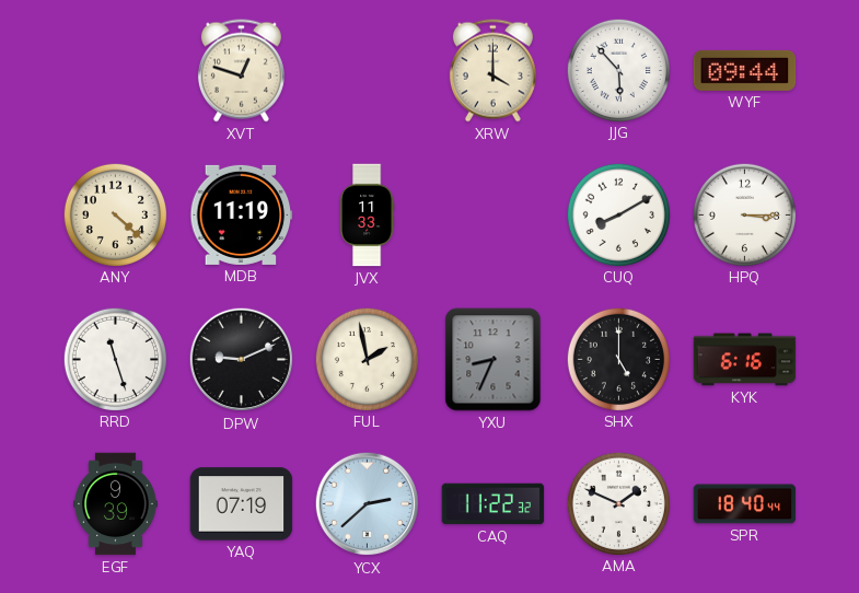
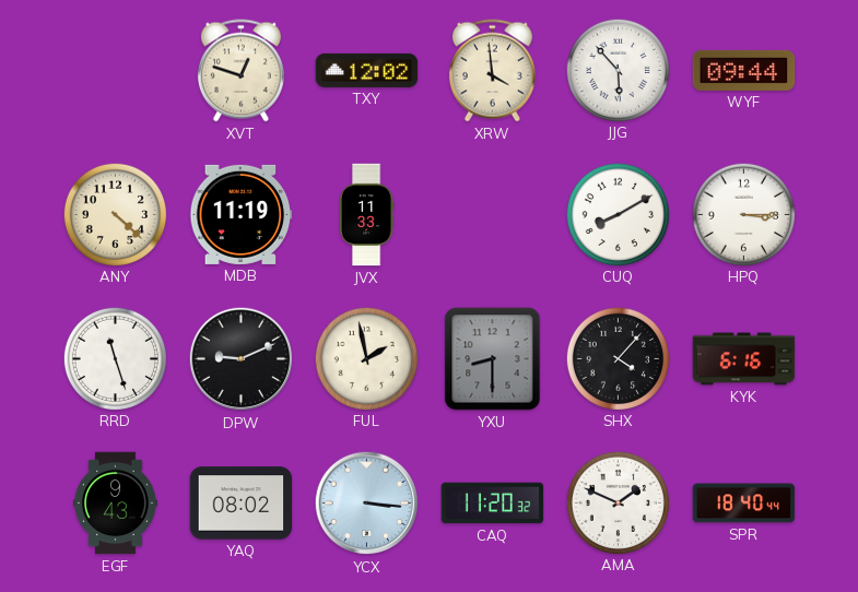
TXY: none -> 12:02 (367, 70)
XRW: 4:00 -> 3:59 (492, 71)
YXU: 8:34 -> 8:30 (493, 359)
SHX: 5:00 -> 4:07 (618, 358)
EGF: 9:39 -> 9:43 (116, 504)
YAQ: 07:19 -> 08:02 (242, 504)
YCX: 2:38 -> 3:16 (367, 504)
CAQ: 11:22 -> 11:20 (493, 504)
